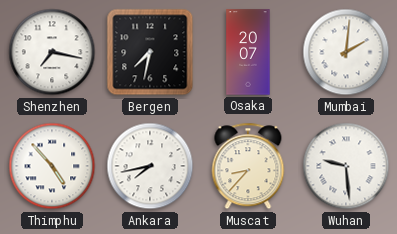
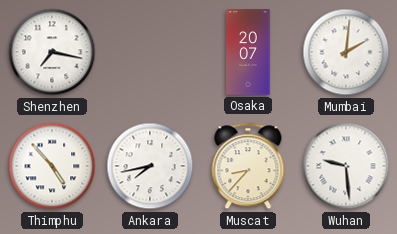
Bergen: 7:32 -> none (150, 52)
